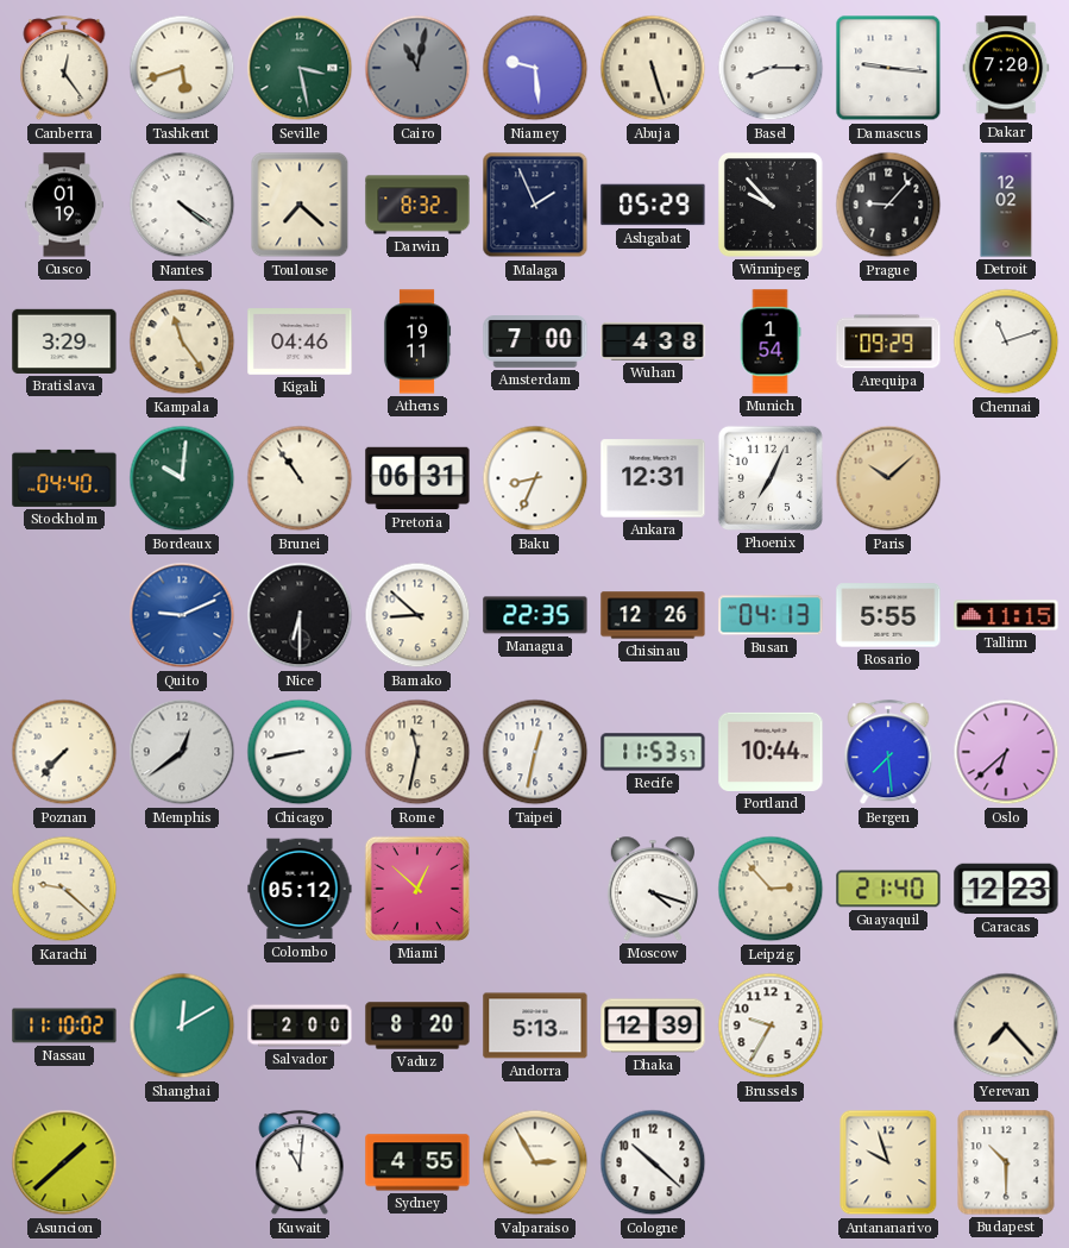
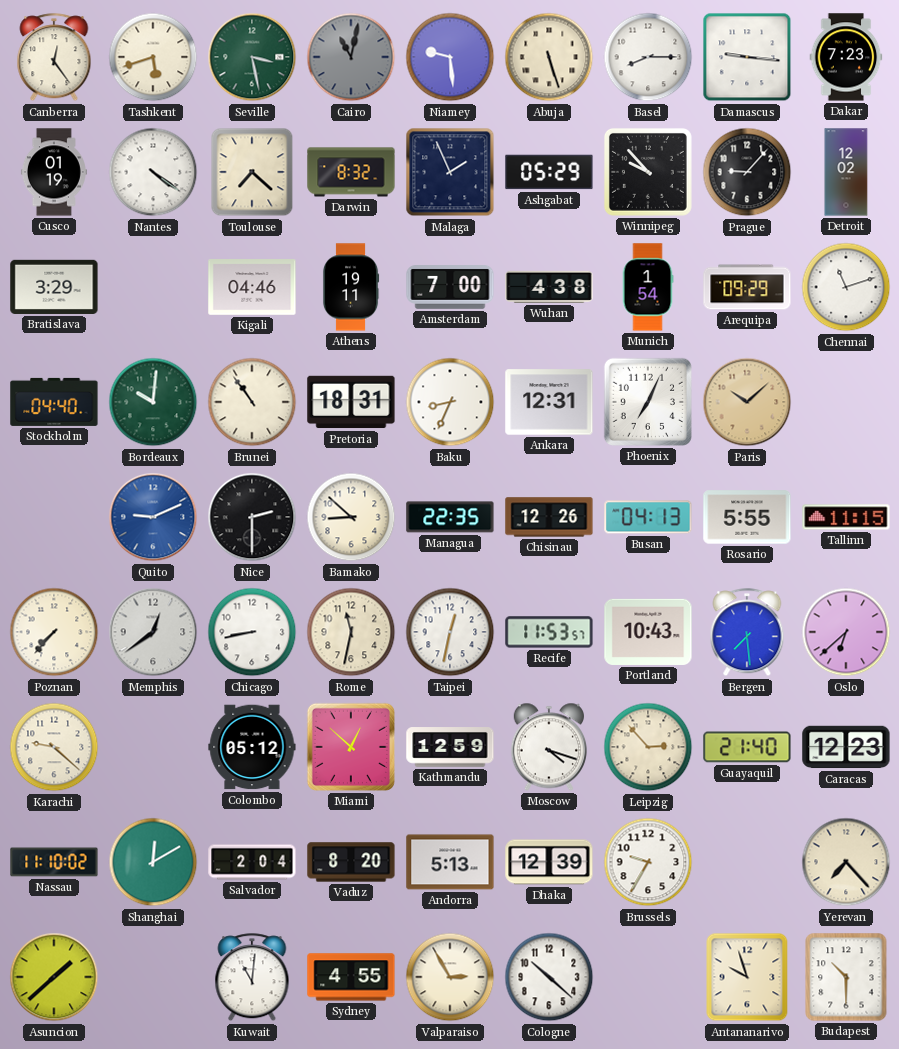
Dakar: 7:20 -> 7:23 (846, 57)
Kampala: 11:24 -> none (182, 341)
Pretoria: 06:31 -> 18:31 (351, 402)
Nice: 6:30 -> 2:30 (252, 517)
Portland: 10:44 -> 10:43 (648, 632)
Kathmandu: none -> 12:59 (450, 747)
Salvador: 2:00 -> 2:04 (252, 862)
